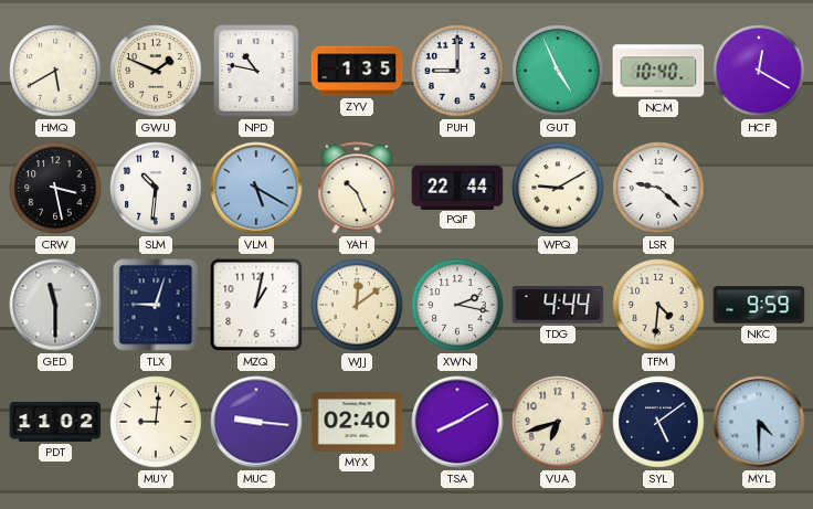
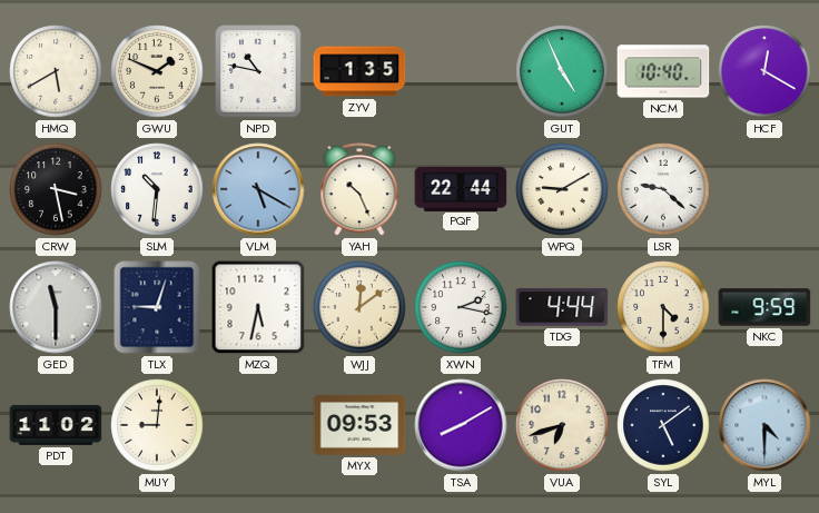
PUH: 9:00 -> none (457, 71)
MZQ: 1:02 -> 5:32 (258, 307)
TFM: 4:31 -> 4:30 (663, 307)
MUC: 9:16 -> none (256, 422)
MYX: 02:40 -> 09:53 (359, 426)
